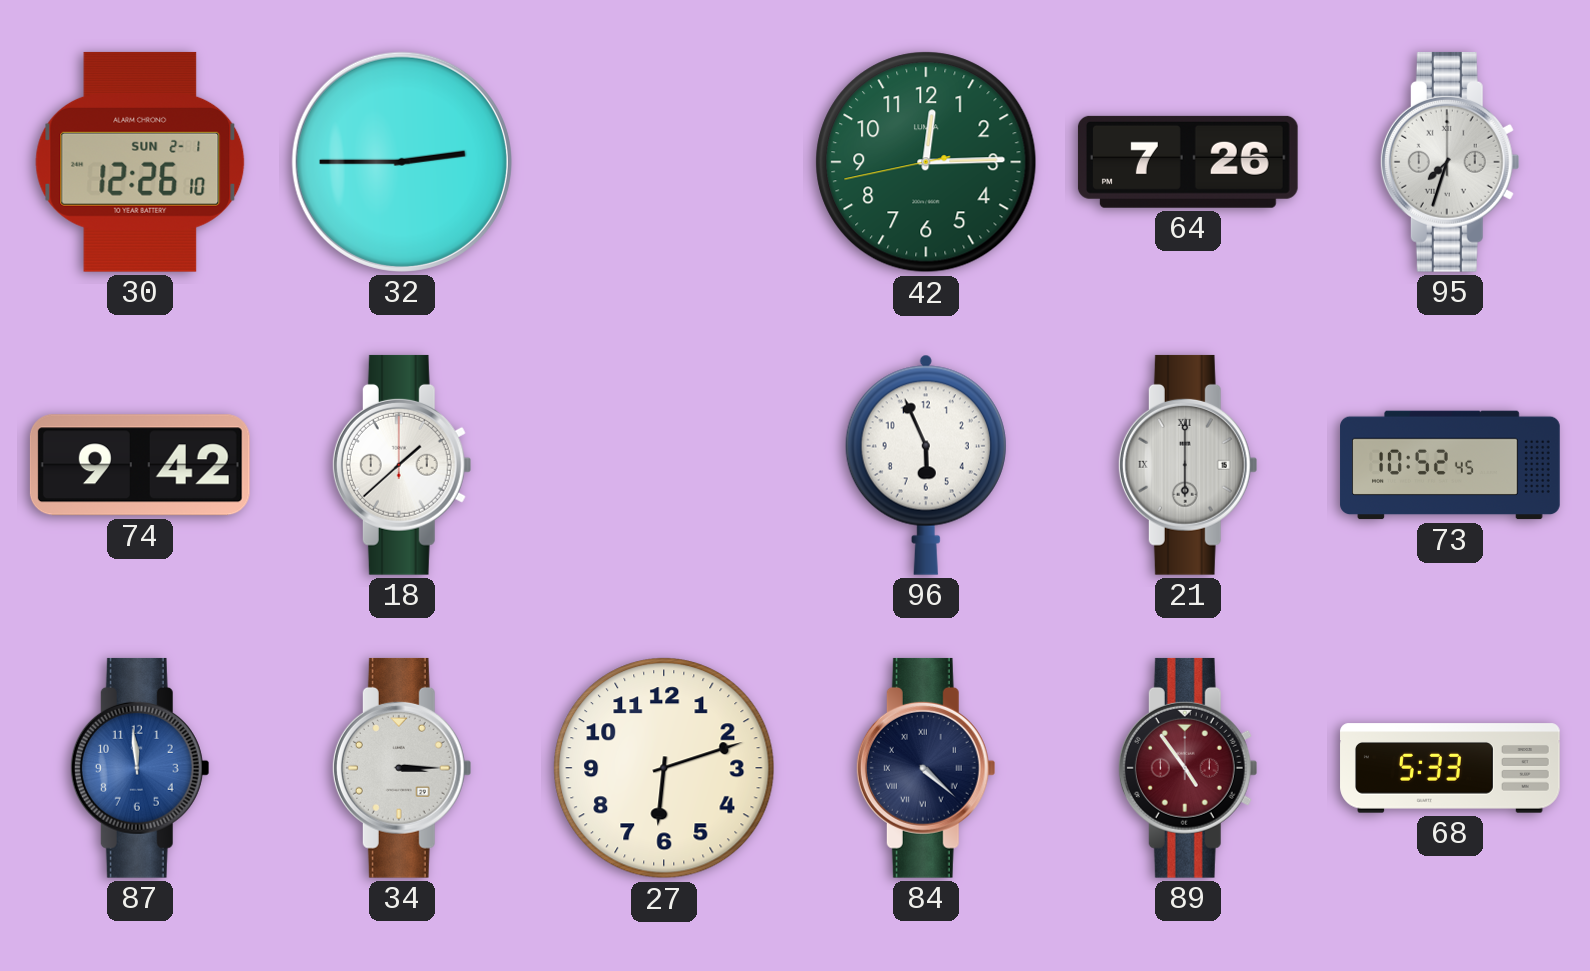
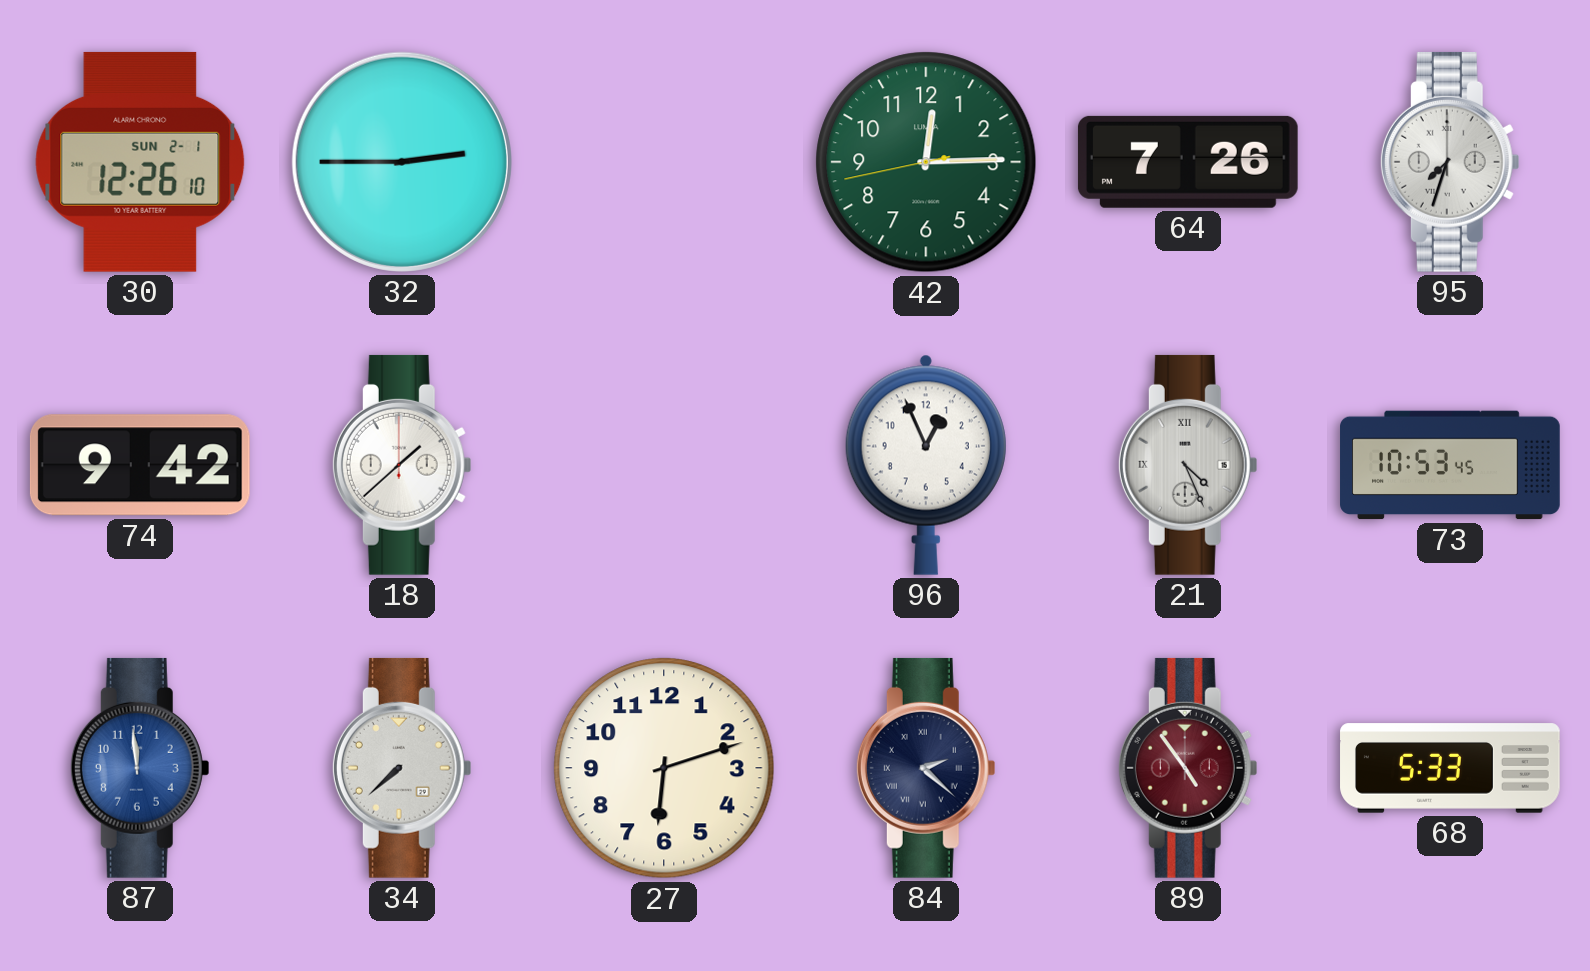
96: 5:56 -> 12:56 (926, 465)
21: 6:00 -> 4:26 (1188, 465)
73: 10:52 -> 10:53 (1450, 465)
34: 3:15 -> 7:38 (402, 768)
84: 4:22 -> 2:22 (926, 768)
